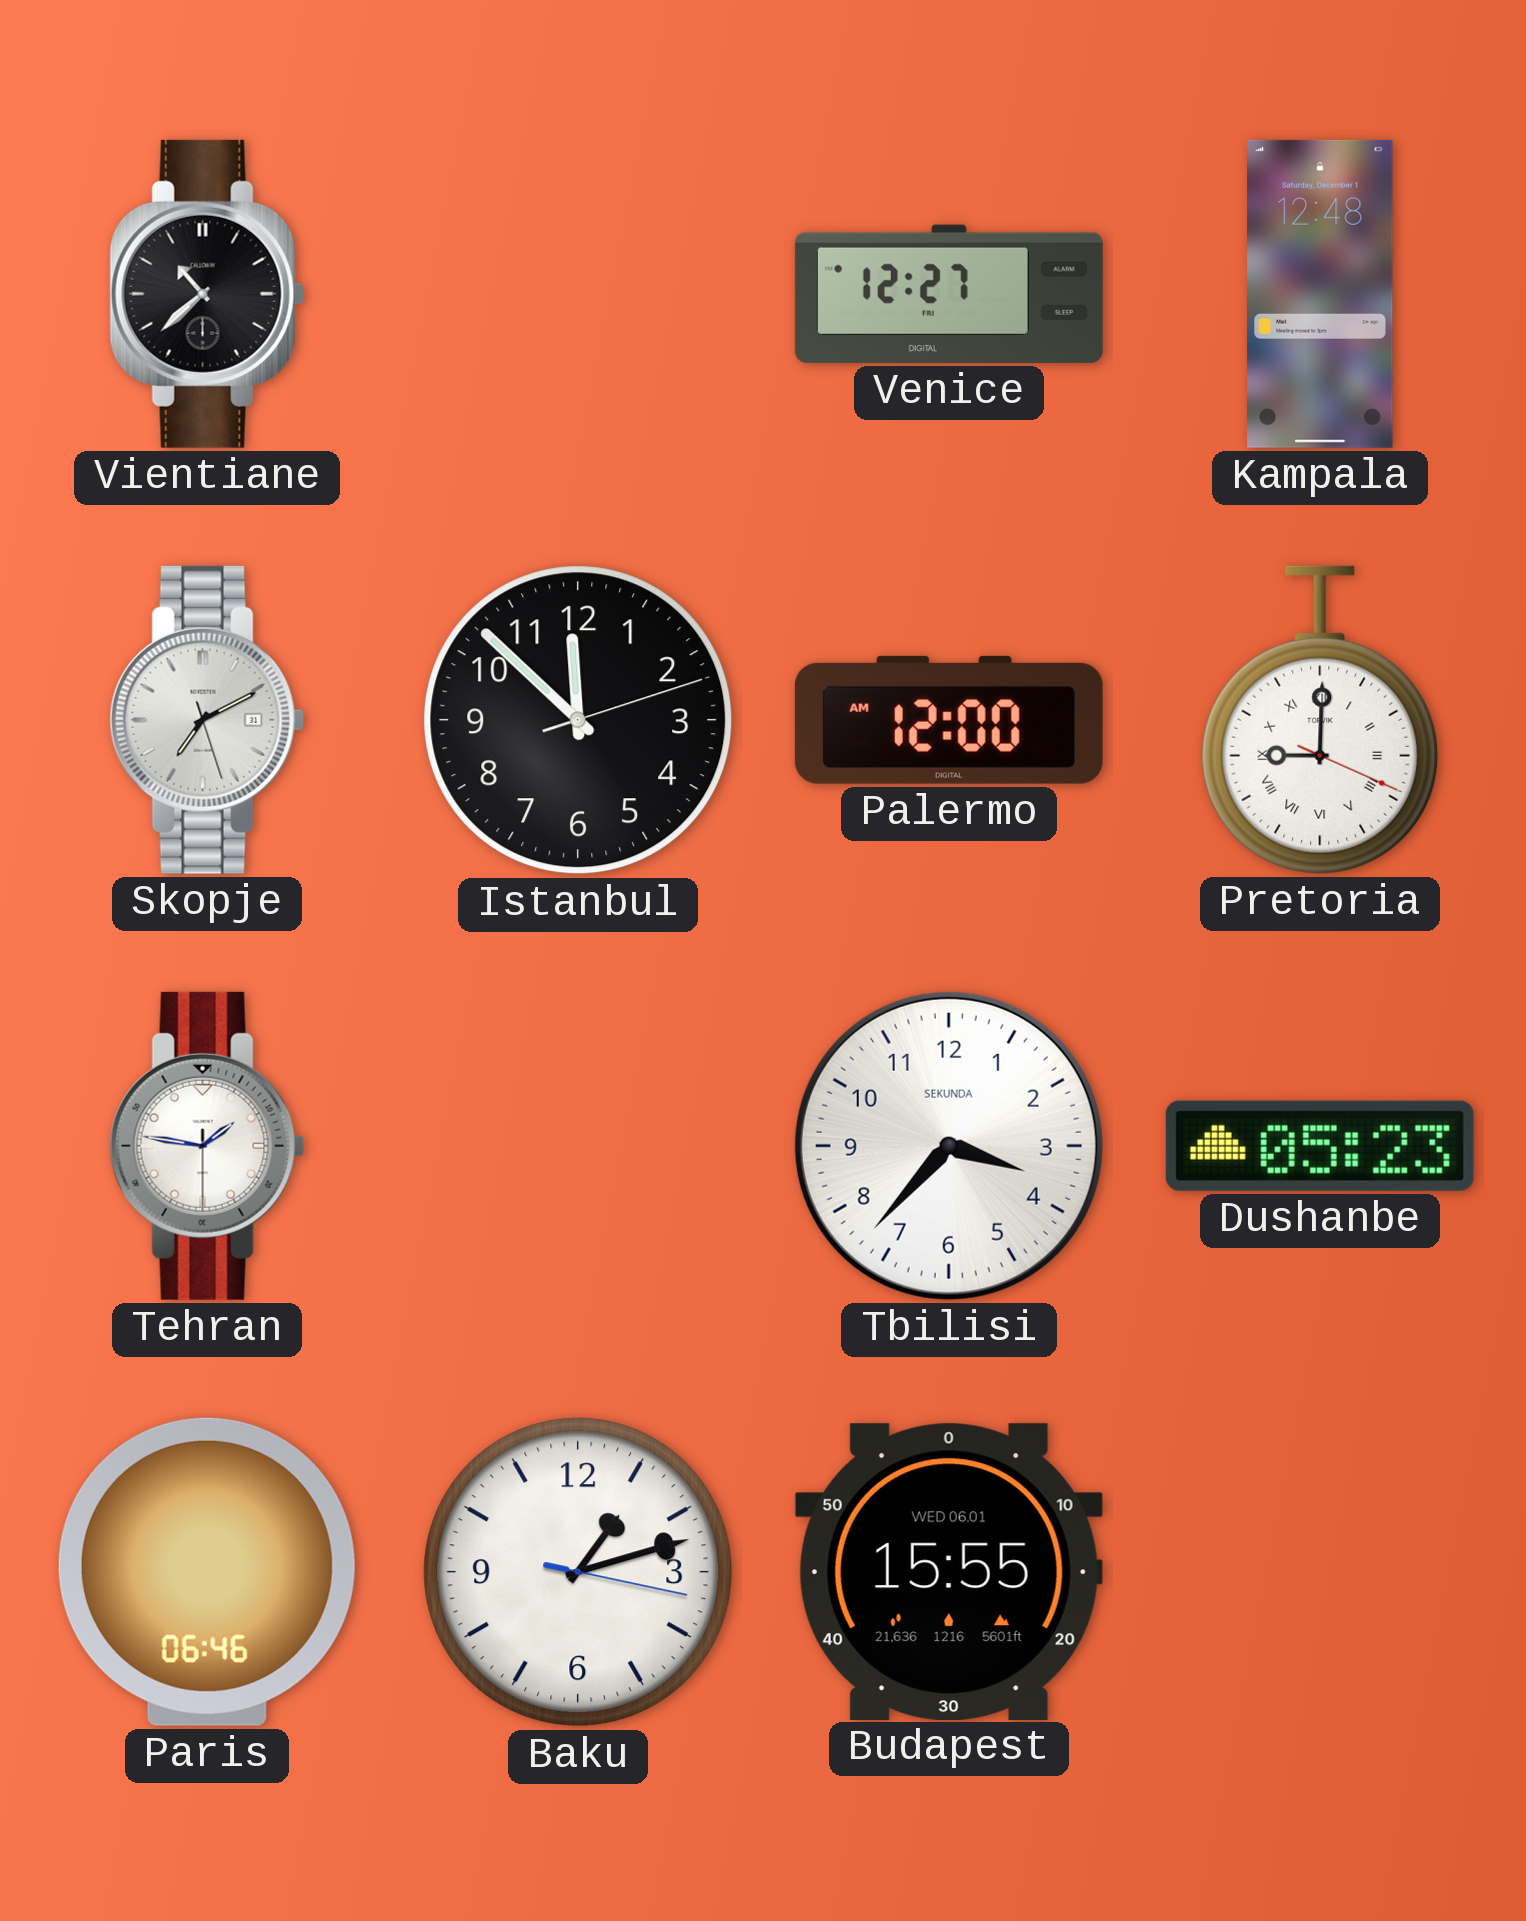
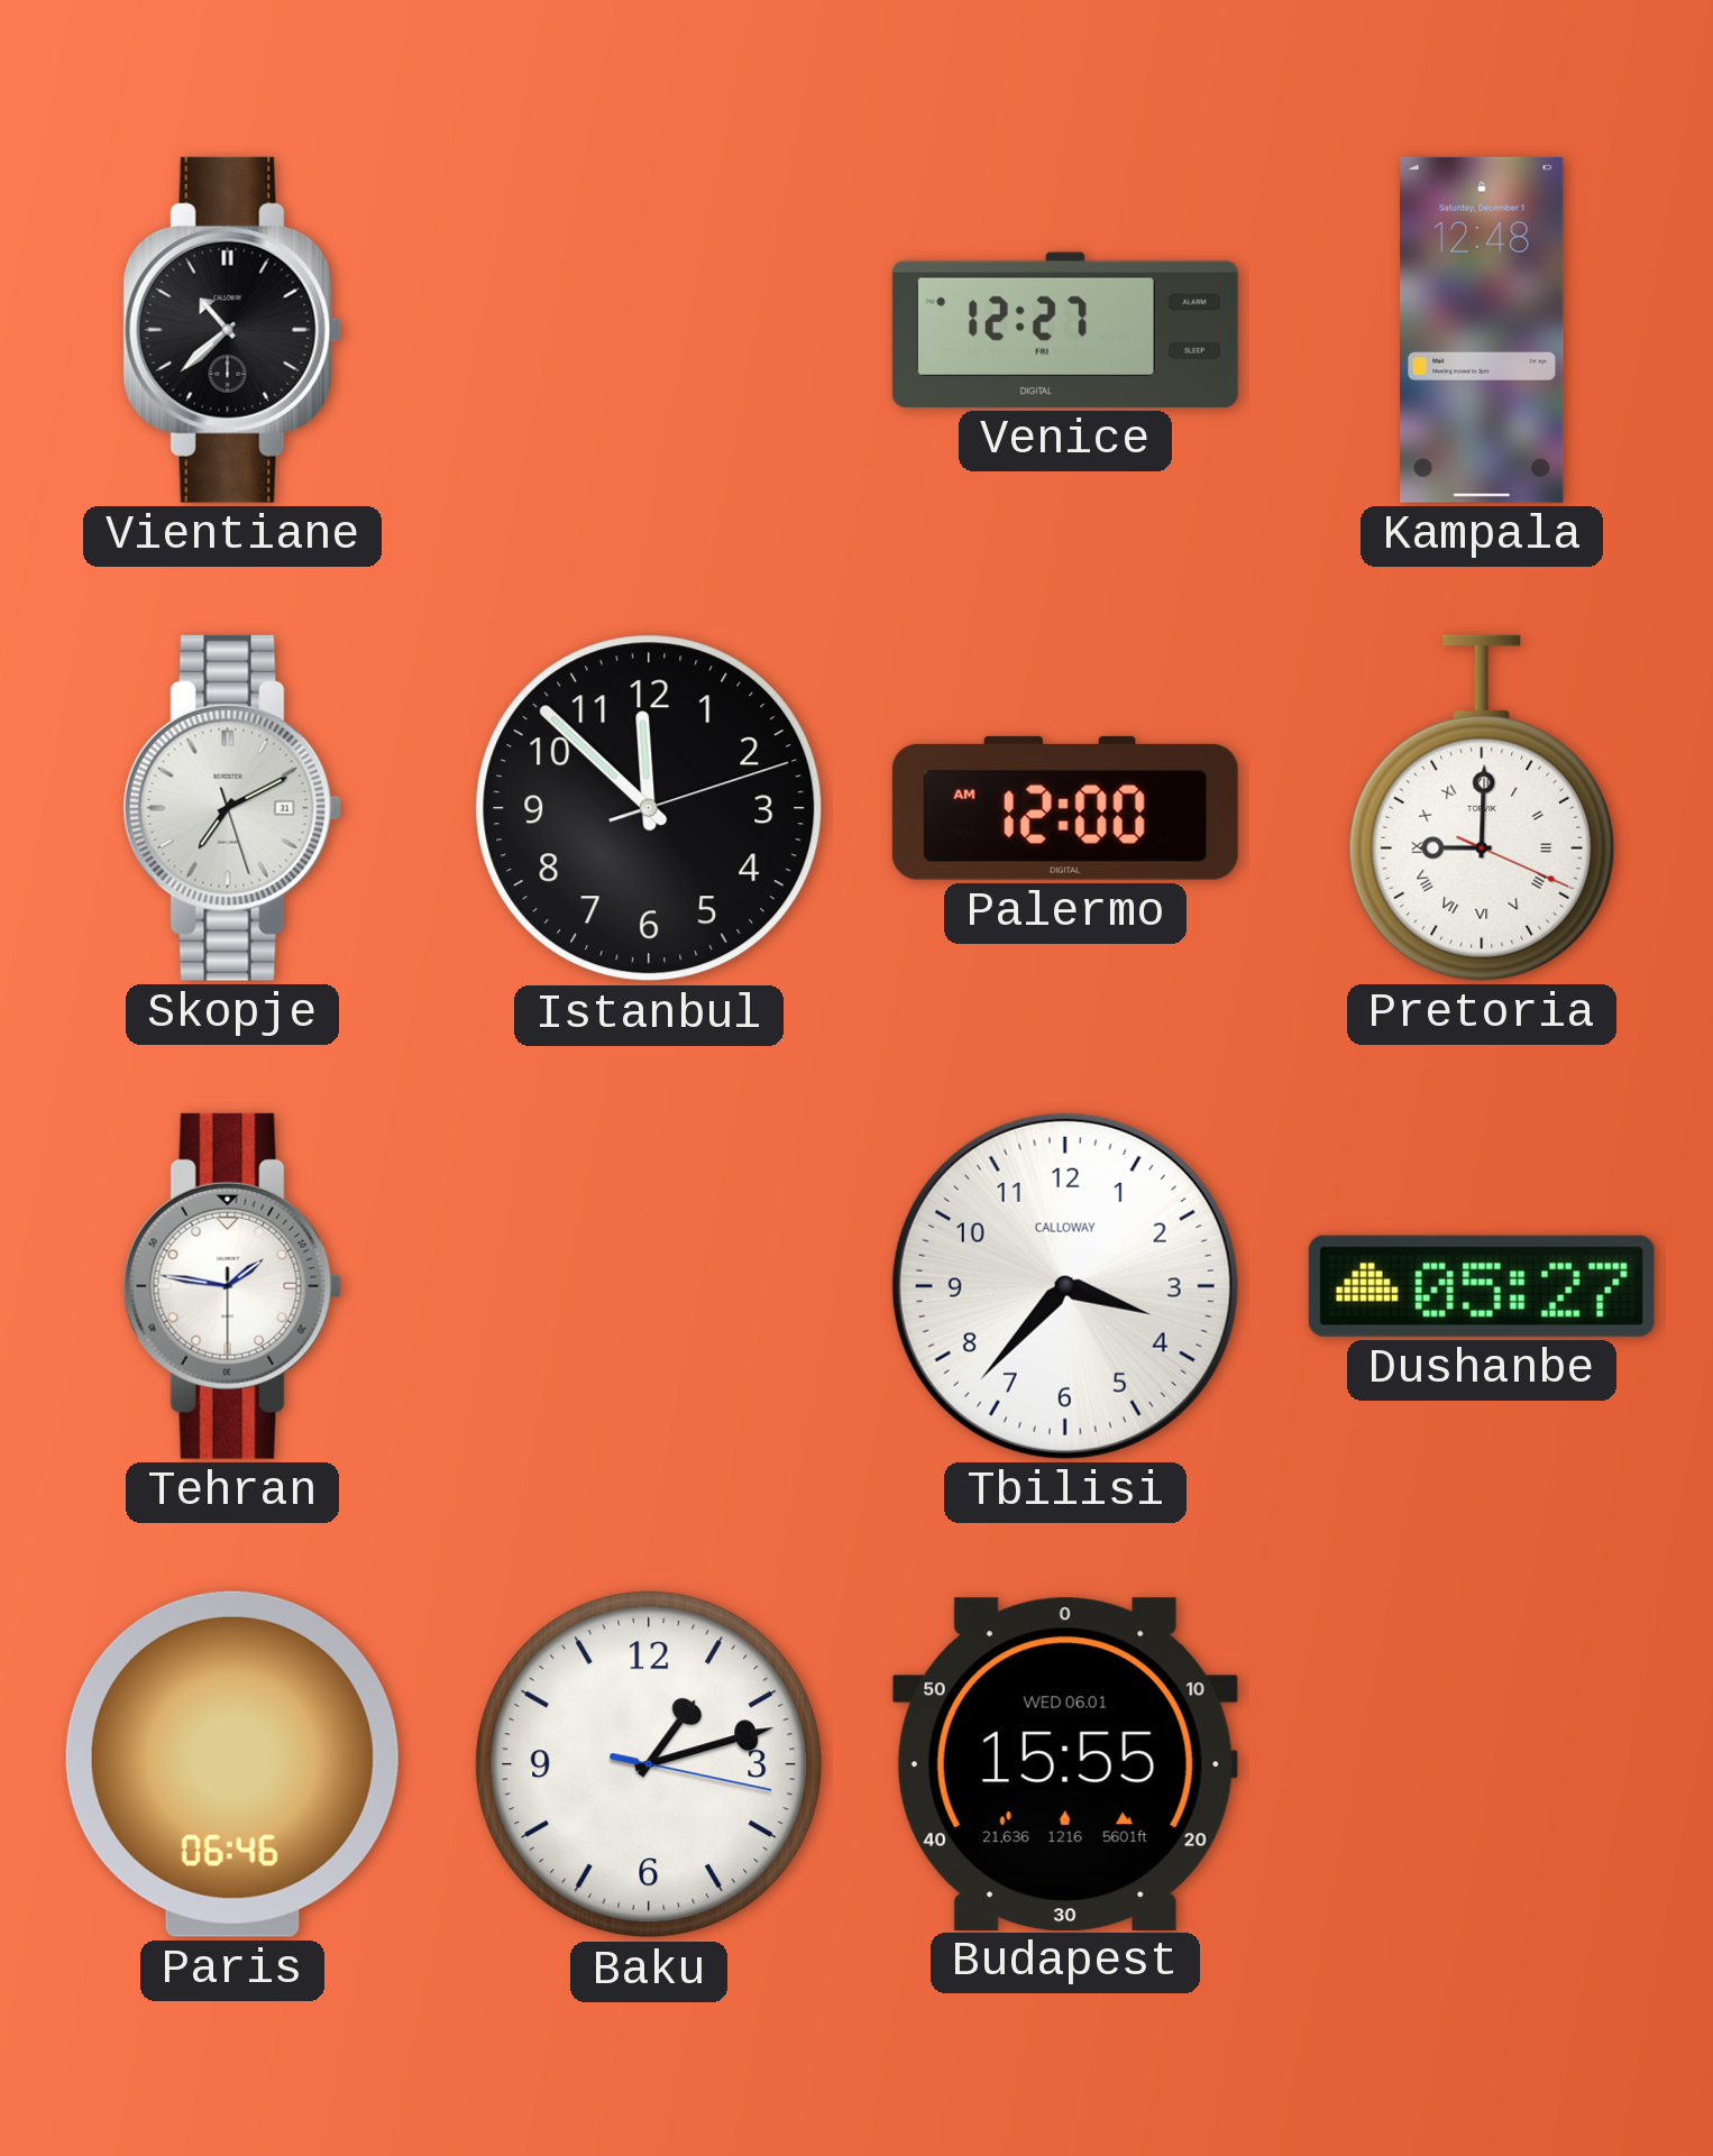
Tbilisi brand: SEKUNDA -> CALLOWAY (1065, 1286)
Dushanbe: 05:23 -> 05:27 (1482, 1286)
